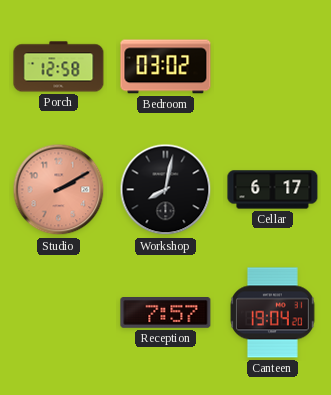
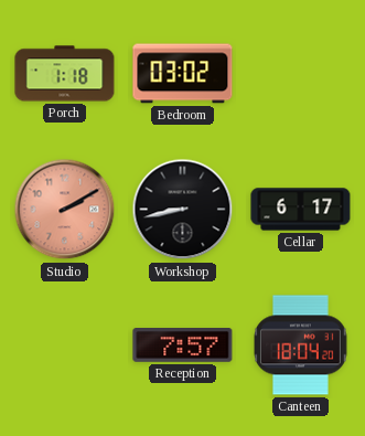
Porch: 12:58 -> 1:18 (65, 74)
Workshop: 8:02 -> 8:43 (183, 210)
Canteen: 19:04 -> 18:04 (301, 345)
